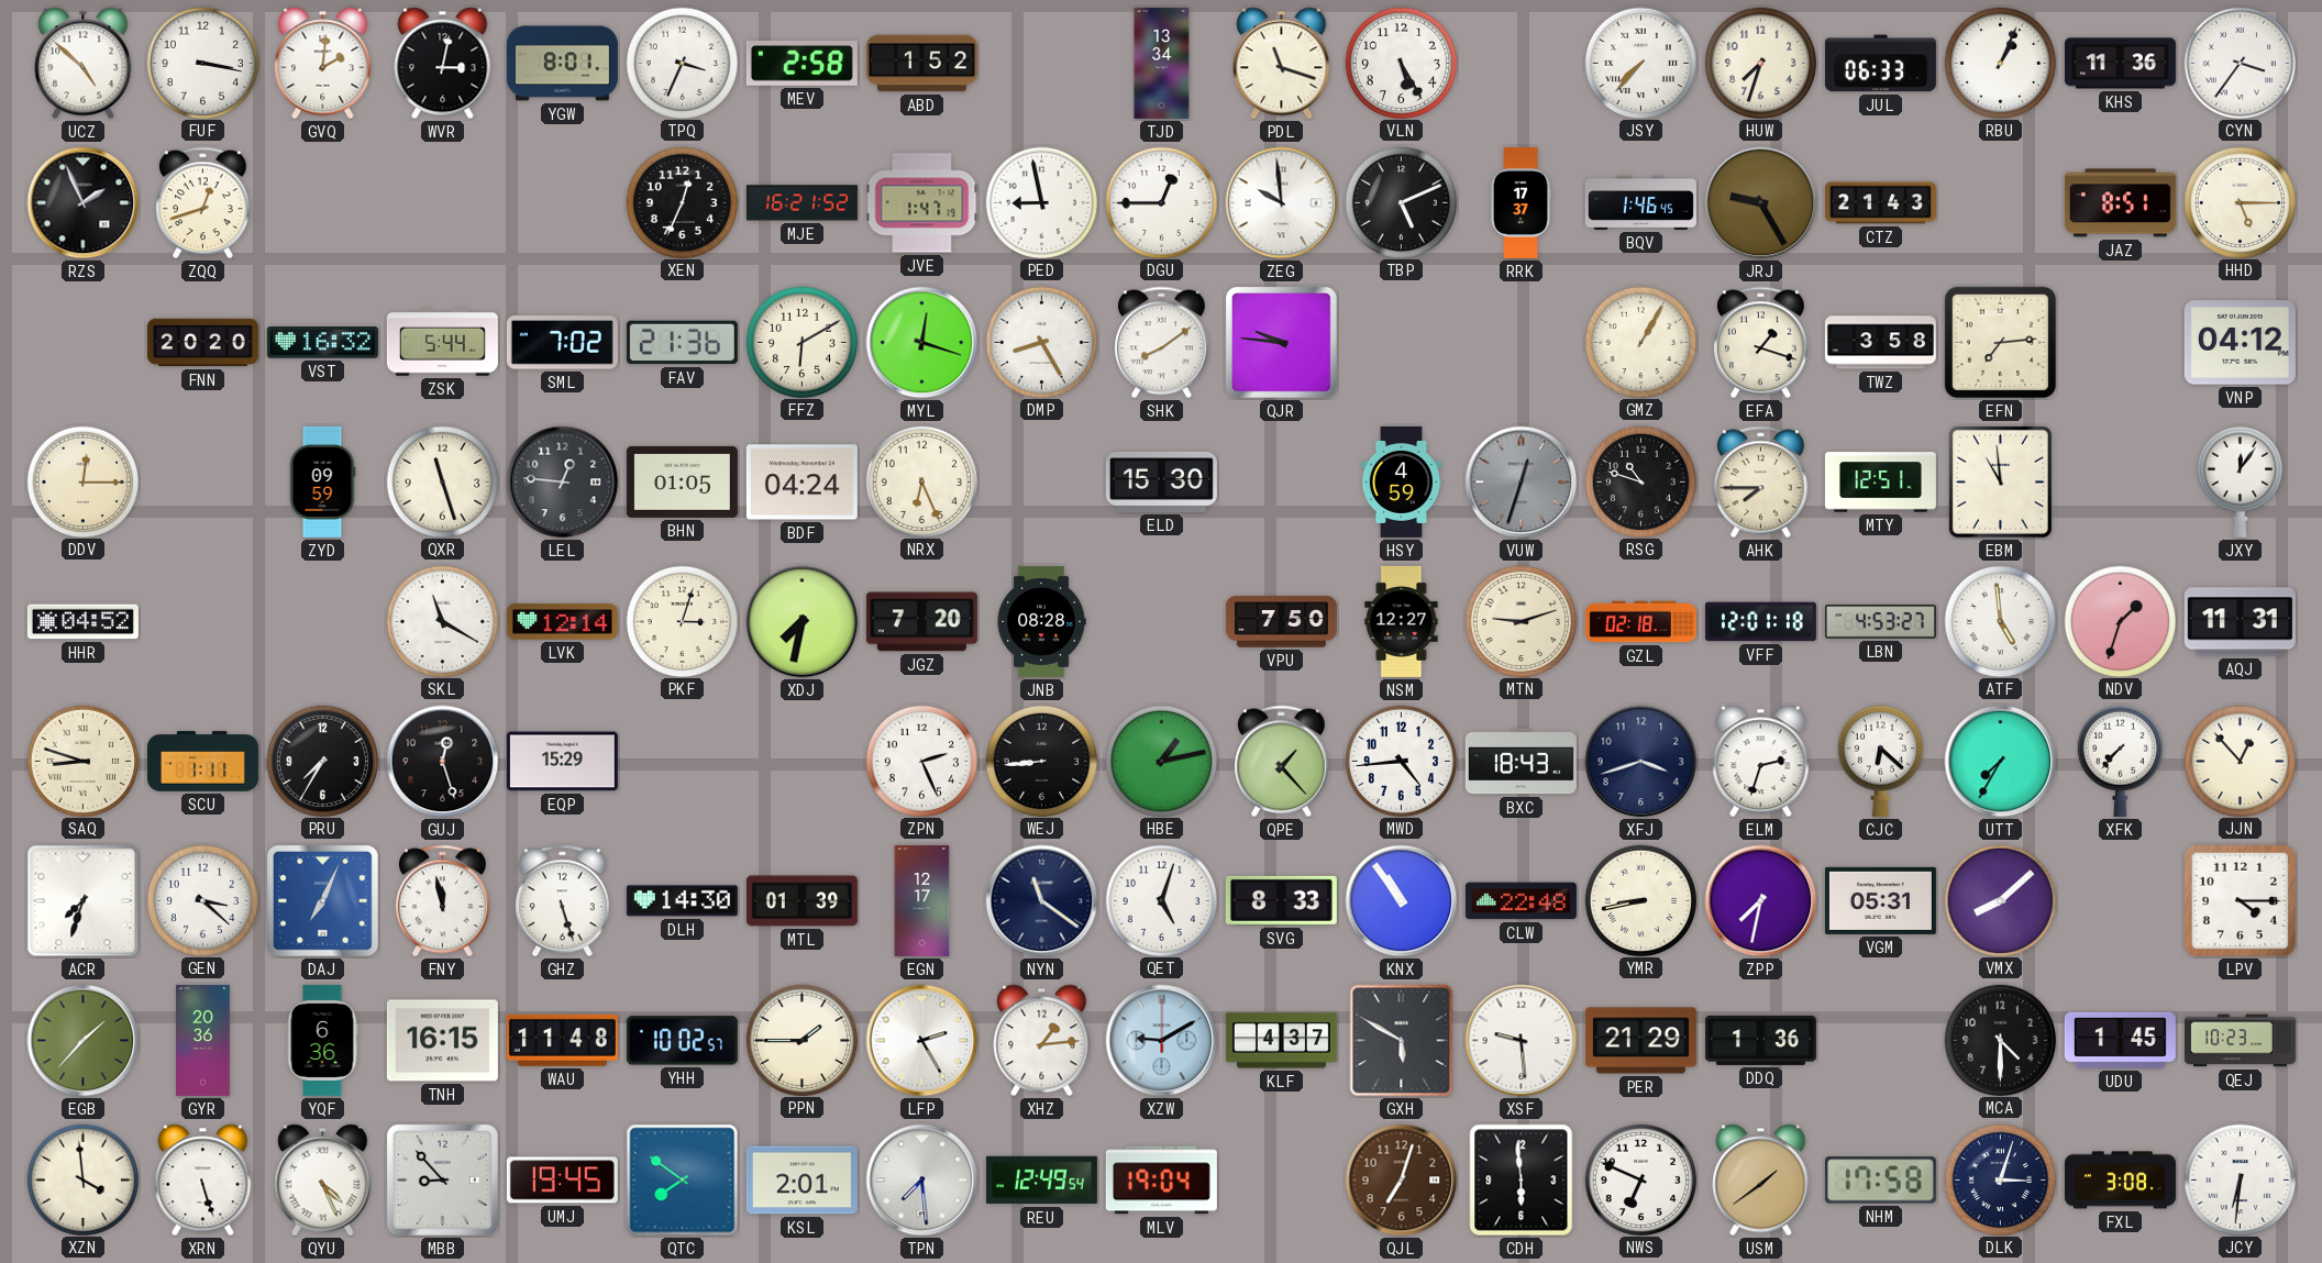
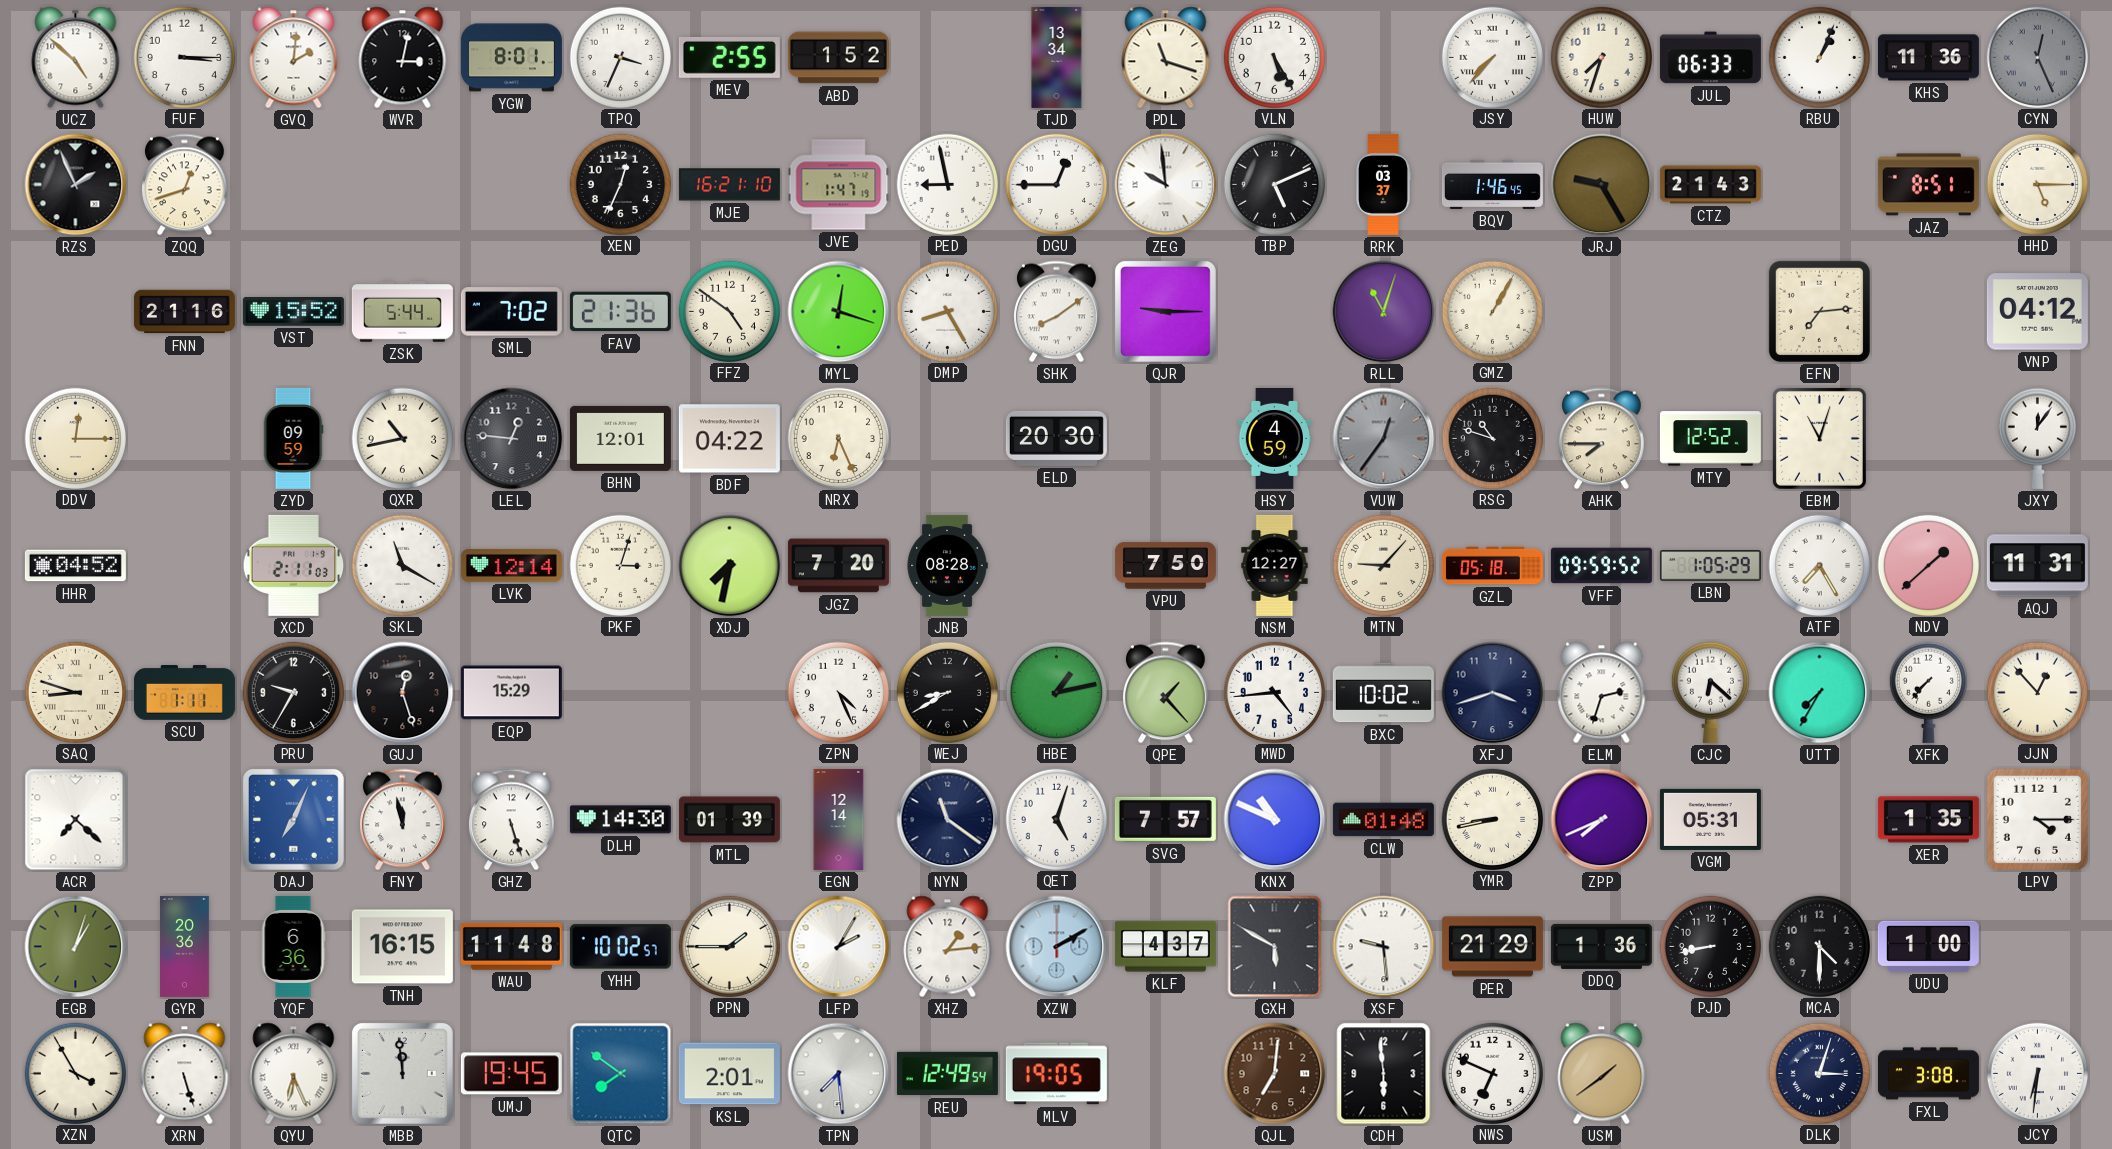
FUF: 3:17 -> 3:15 (184, 57)
MEV: 2:58 -> 2:55 (729, 58)
CYN: 3:36 -> 12:26 (2037, 57)
CYN dial: white -> grey (2037, 57)
MJE: 16:21:52 -> 16:21:10 (729, 185)
RRK: 17:37 -> 03:37 (1384, 184)
FNN: 20:20 -> 21:16 (184, 312)
VST: 16:32 -> 15:52 (293, 312)
FFZ: 6:10 -> 4:51 (729, 311)
QJR: 9:46 -> 9:15 (1165, 311)
RLL: none -> 11:03 (1384, 312)
EFA: 1:18 -> none (1761, 343)
TWZ: 3:58 -> none (1880, 343)
QXR: 11:27 -> 10:43 (402, 438)
BHN: 01:05 -> 12:01 (620, 438)
BDF: 04:24 -> 04:22 (729, 439)
ELD: 15:30 -> 20:30 (1056, 438)
VUW: 12:33 -> 12:36 (1384, 439)
MTY: 12:51 -> 12:52 (1710, 439)
EBM: 10:59 -> 11:03 (1819, 438)
XCD: none -> 2:11 (294, 565)
MTN: 9:12 -> 9:07 (1383, 565)
GZL: 02:18 -> 05:18 (1492, 566)
VFF: 12:01 -> 09:59 (1601, 566)
LBN: 4:53 -> 1:05 (1710, 566)
ATF: 4:59 -> 7:25 (1819, 565)
NDV: 1:33 -> 1:38 (1928, 565)
PRU: 7:35 -> 9:35 (293, 692)
ZPN: 2:26 -> 4:26 (838, 692)
WEJ: 8:44 -> 8:40 (947, 692)
BXC: 18:43 -> 10:02 (1383, 693)
ACR: 7:33 -> 7:22 (76, 820)
GEN: 3:22 -> none (202, 900)
EGN: 12:17 -> 12:14 (839, 819)
SVG: 8:33 -> 7:57 (1165, 819)
KNX: 10:54 -> 10:49 (1275, 820)
CLW: 22:48 -> 01:48 (1383, 820)
ZPP: 7:32 -> 7:41 (1602, 820)
VMX: 8:08 -> none (2000, 900)
XER: none -> 1:35 (1928, 820)
EGB: 1:37 -> 1:03 (76, 947)
LFP: 2:25 -> 2:05 (839, 947)
XZW: 9:10 -> 2:10 (1057, 947)
PJD: none -> 8:43 (1710, 946)
UDU: 1:45 -> 1:00 (1928, 946)
QEJ: 10:23 -> none (2240, 1041)
XZN: 3:59 -> 3:55 (75, 1073)
QYU: 4:26 -> 6:26 (294, 1074)
MBB: 8:53 -> 11:59 (402, 1073)
MLV: 19:04 -> 19:05 (1056, 1074)
QJL: 7:03 -> 7:01 (1275, 1074)
NHM: 17:58 -> none (1880, 1181)
